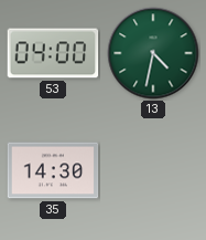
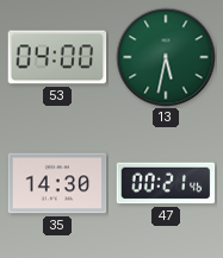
13: 4:32 -> 5:32 (166, 57)
47: none -> 00:21 (166, 183)
